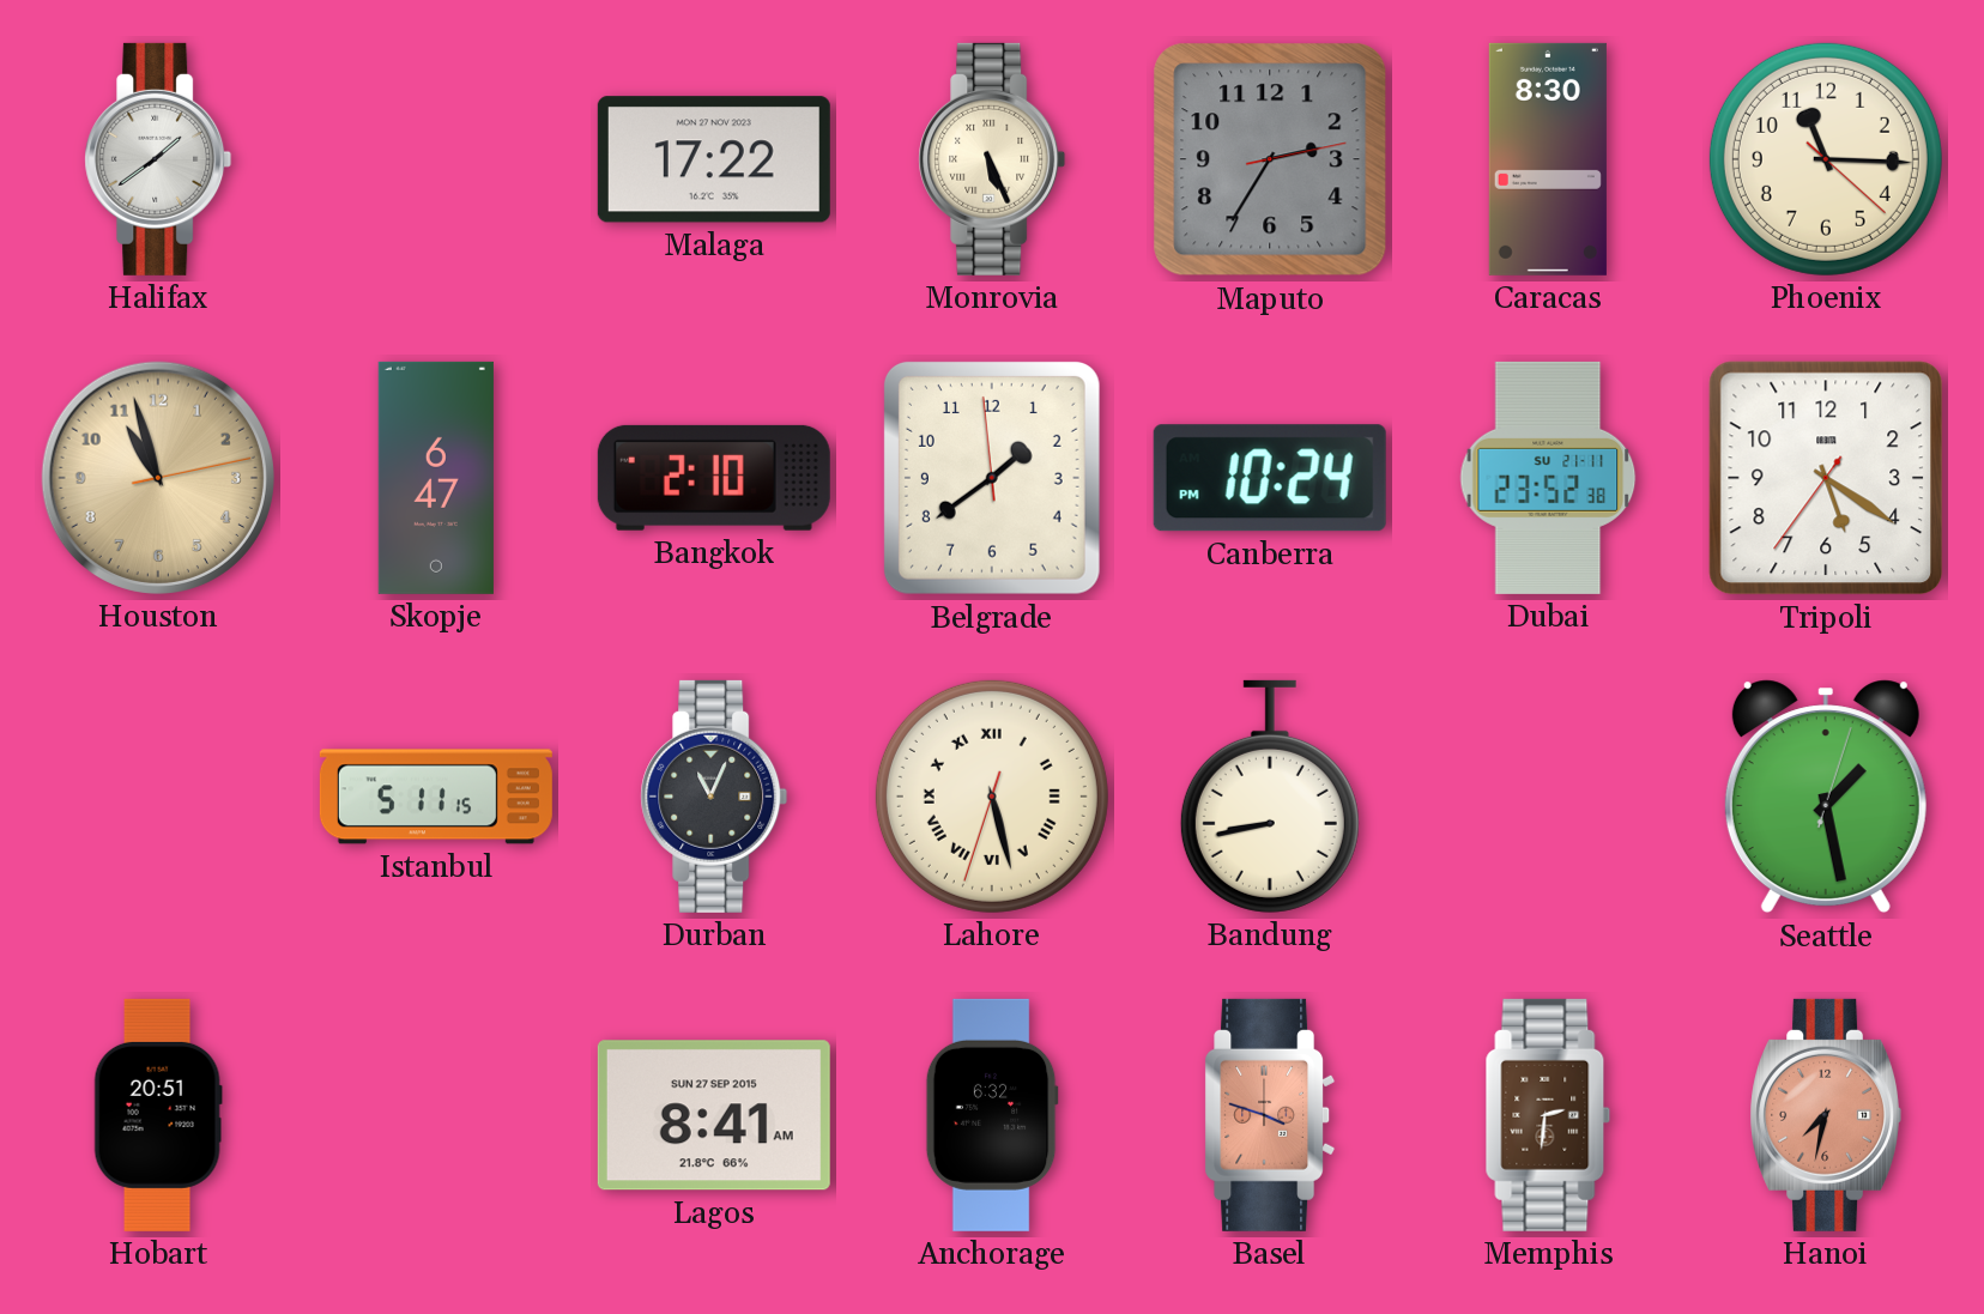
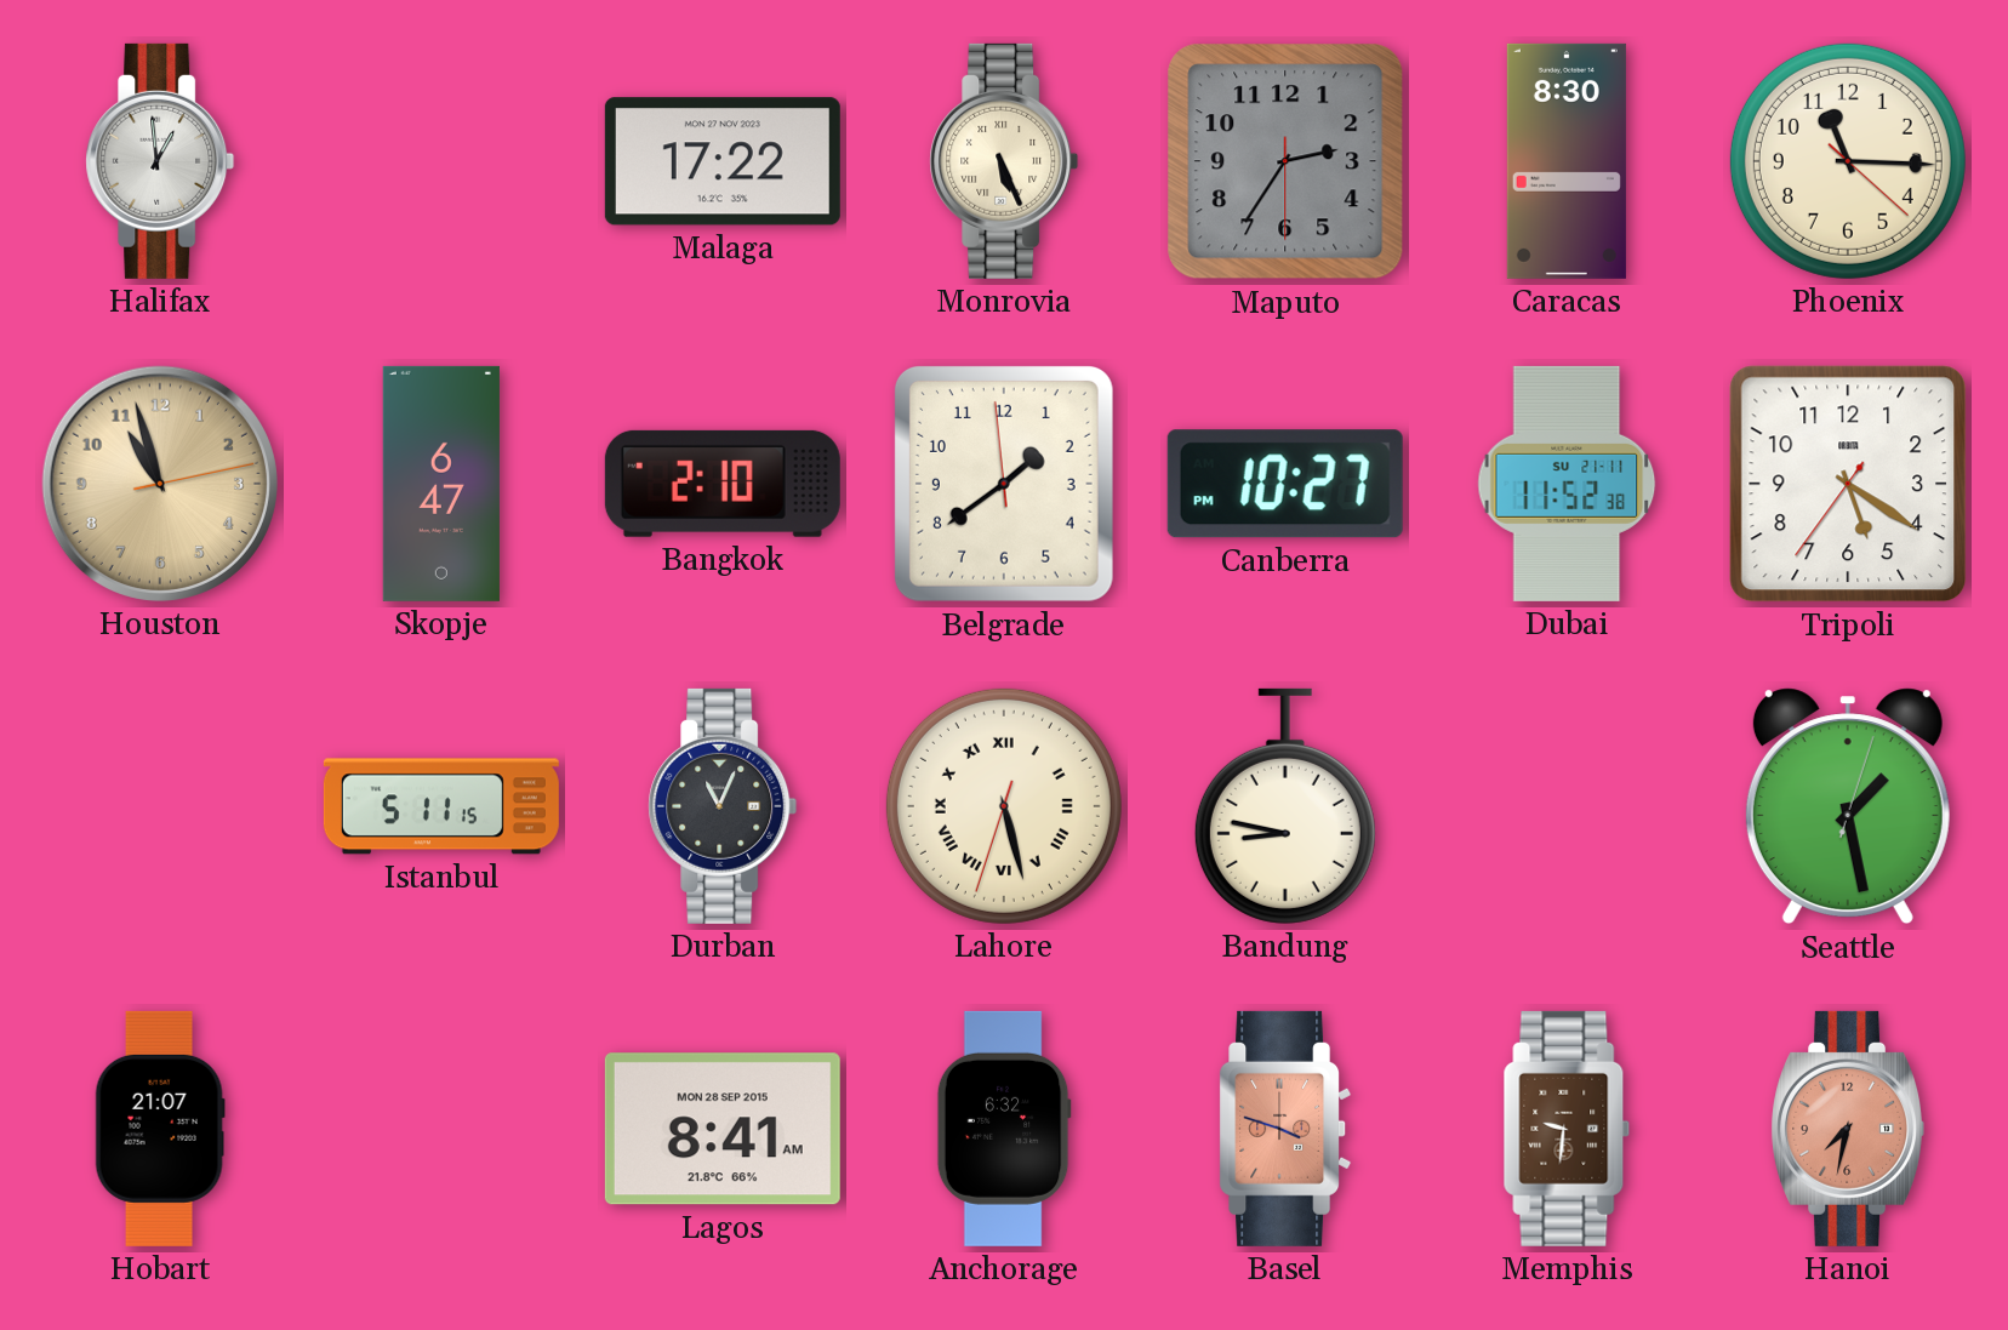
Halifax: 1:39 -> 12:59 (160, 161)
Maputo: 2:35:13 -> 2:35:30 (1285, 161)
Canberra: 10:24 -> 10:27 (1285, 484)
Dubai: 23:52 -> 11:52 (1567, 484)
Bandung: 8:43 -> 8:47 (1285, 806)
Hobart: 20:51 -> 21:07 (160, 1129)
Lagos date: SUN 27 SEP 2015 -> MON 28 SEP 2015 (723, 1129)
Memphis: 2:31 -> 9:31 (1567, 1129)
